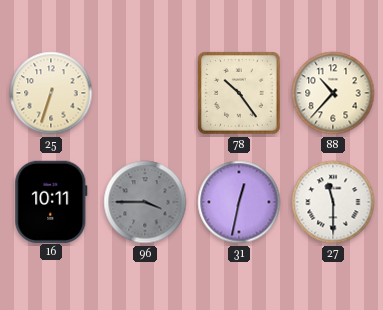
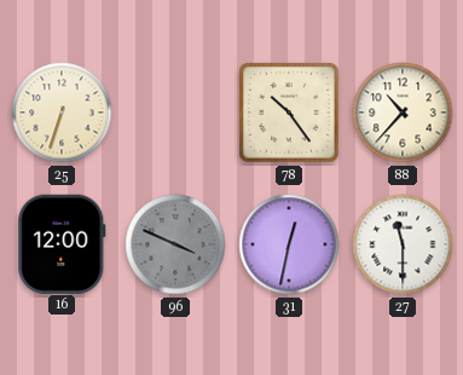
16: 10:11 -> 12:00 (62, 243)
96: 3:45 -> 3:49 (175, 244)
